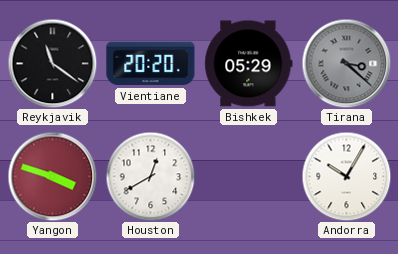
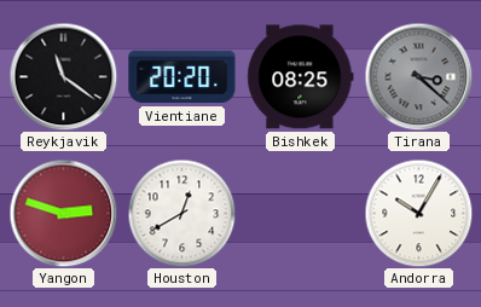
Bishkek: 05:29 -> 08:25 (301, 77)
Yangon: 3:48 -> 2:48 (63, 213)
